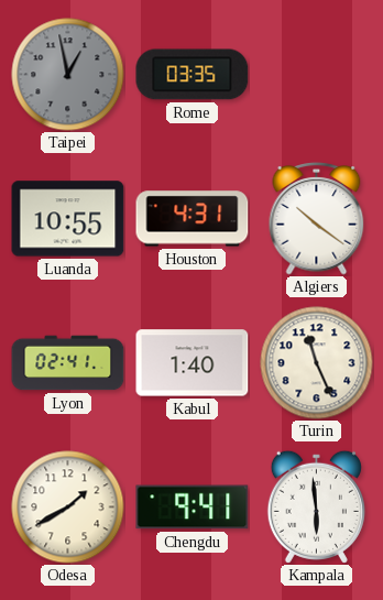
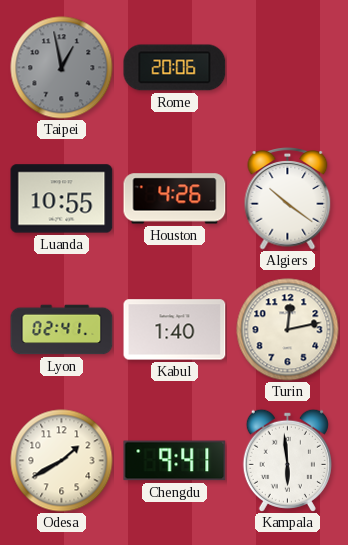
Rome: 03:35 -> 20:06 (175, 68)
Houston: 4:31 -> 4:26 (175, 199)
Turin: 11:26 -> 12:13 (288, 330)
